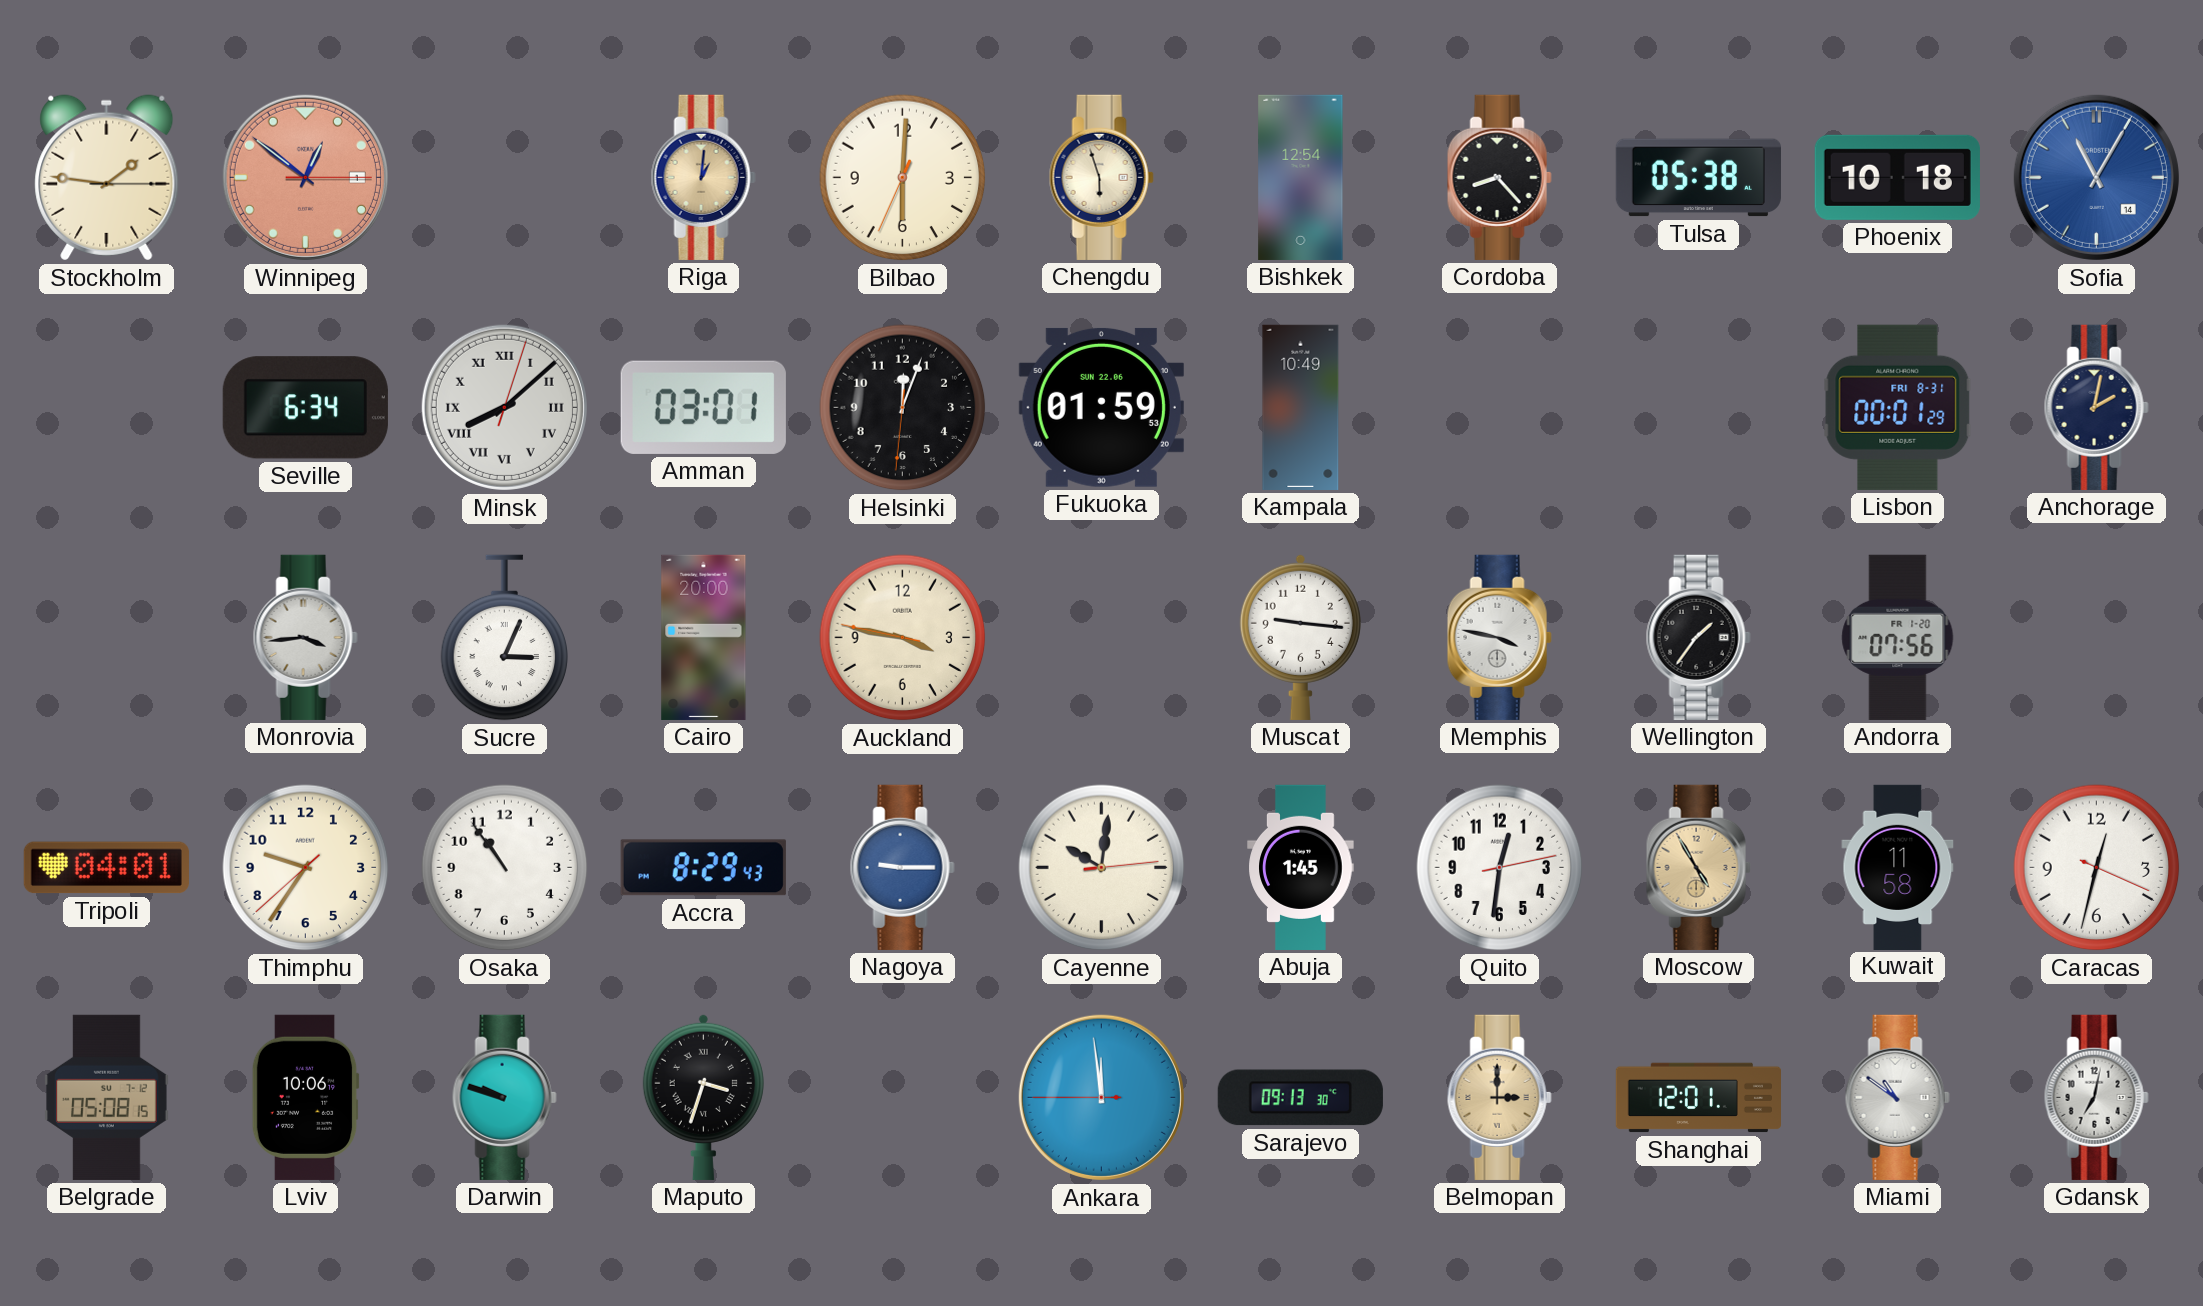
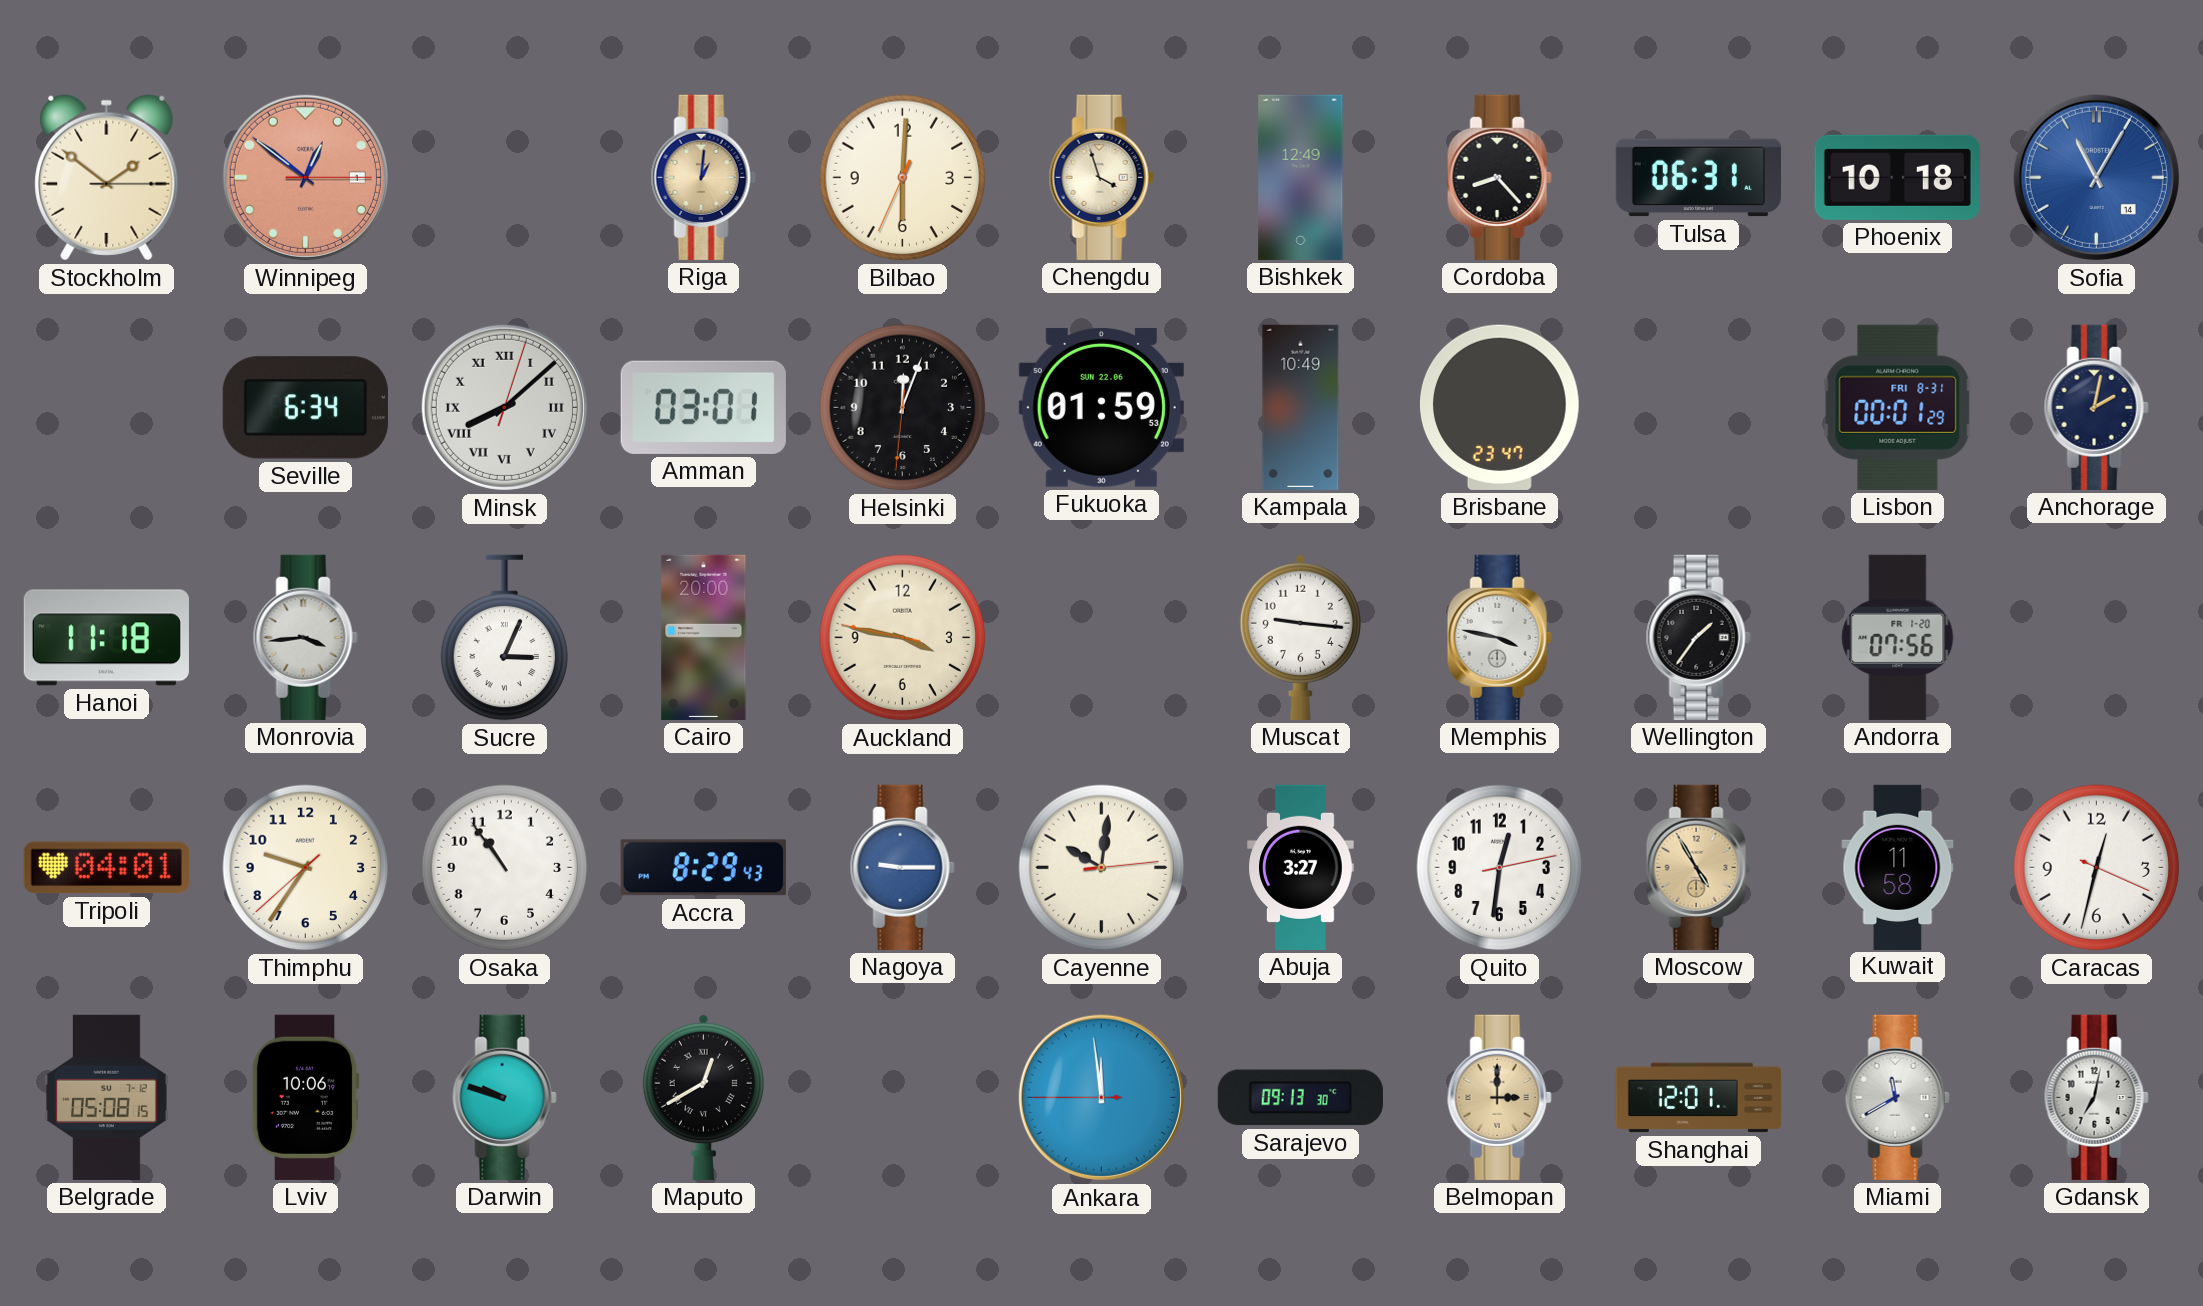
Stockholm: 1:46 -> 1:51 (107, 178)
Chengdu: 5:57 -> 3:57 (1101, 177)
Bishkek: 12:54 -> 12:49 (1301, 177)
Tulsa: 05:38 -> 06:31 (1698, 178)
Brisbane: none -> 23:47 (1499, 407)
Hanoi: none -> 11:18 (106, 638)
Abuja: 1:45 -> 3:27 (1301, 867)
Maputo: 3:33 -> 12:40 (703, 1097)
Miami: 10:51 -> 11:40 (1897, 1097)
